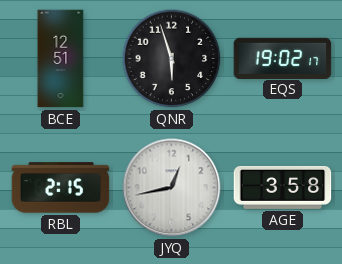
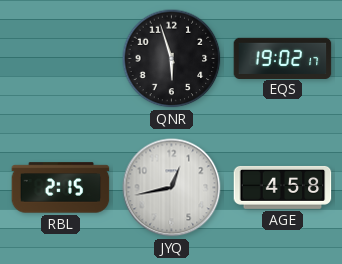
BCE: 12:51 -> none (61, 59)
AGE: 3:58 -> 4:58 (283, 187)
